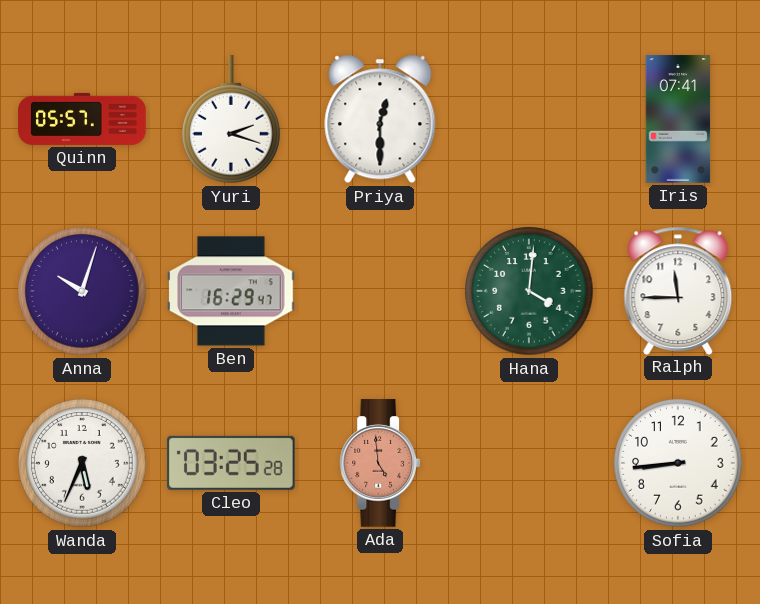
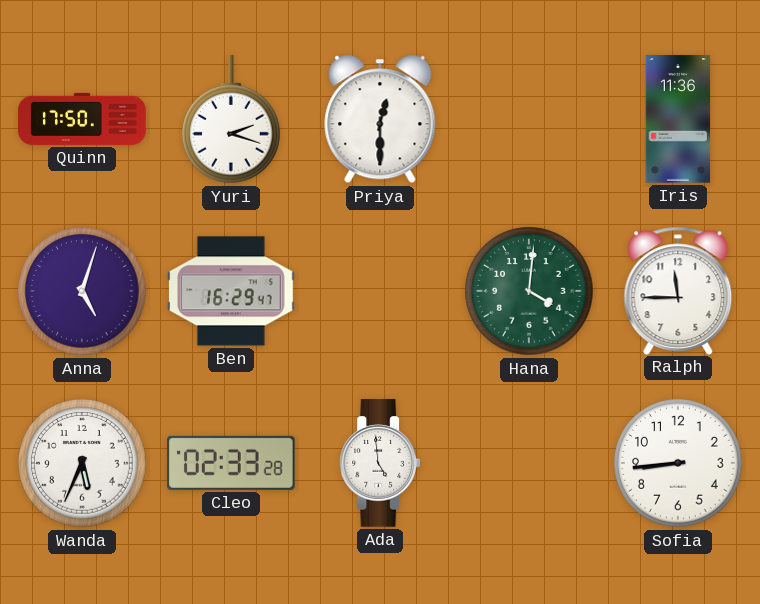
Quinn: 05:57 -> 17:50 (82, 119)
Iris: 07:41 -> 11:36 (678, 119)
Anna: 10:03 -> 5:03 (82, 291)
Cleo: 03:25 -> 02:33 (231, 463)
Ada dial: salmon -> white (380, 463)
